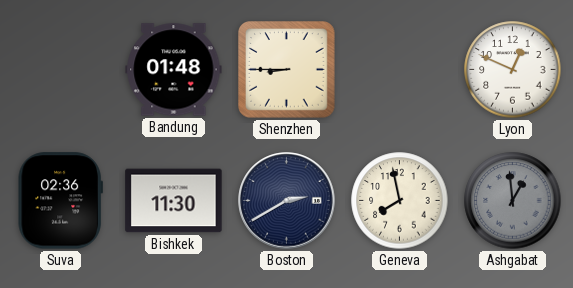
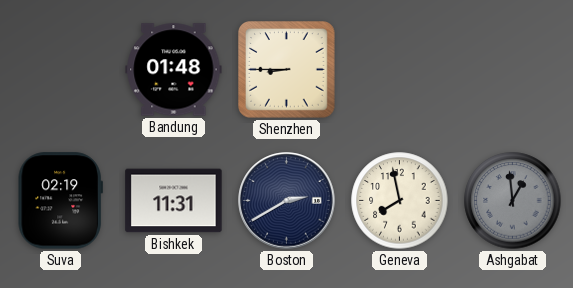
Lyon: 12:49 -> none (513, 70)
Suva: 02:36 -> 02:19 (60, 201)
Bishkek: 11:30 -> 11:31 (174, 201)
